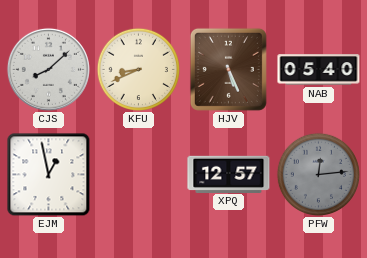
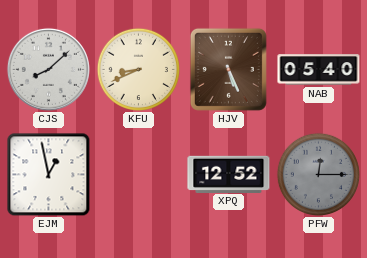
XPQ: 12:57 -> 12:52 (229, 174)
PFW: 12:14 -> 12:15 (318, 174)
